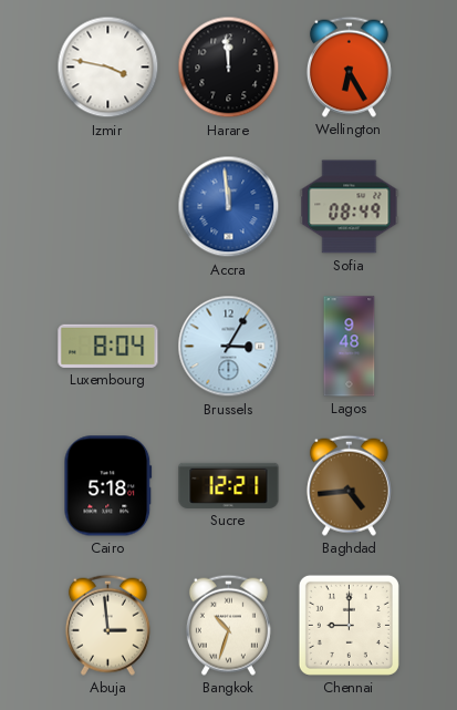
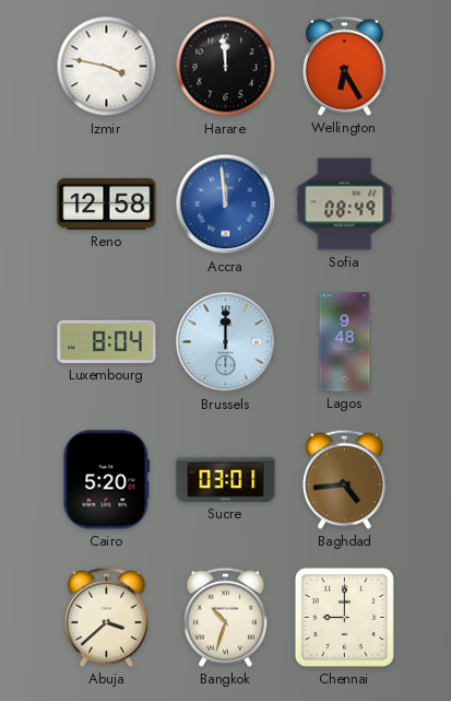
Reno: none -> 12:58 (107, 203)
Brussels: 3:05 -> 12:00 (226, 342)
Cairo: 5:18 -> 5:20 (107, 480)
Sucre: 12:21 -> 03:01 (226, 479)
Abuja: 2:59 -> 3:38 (106, 617)
